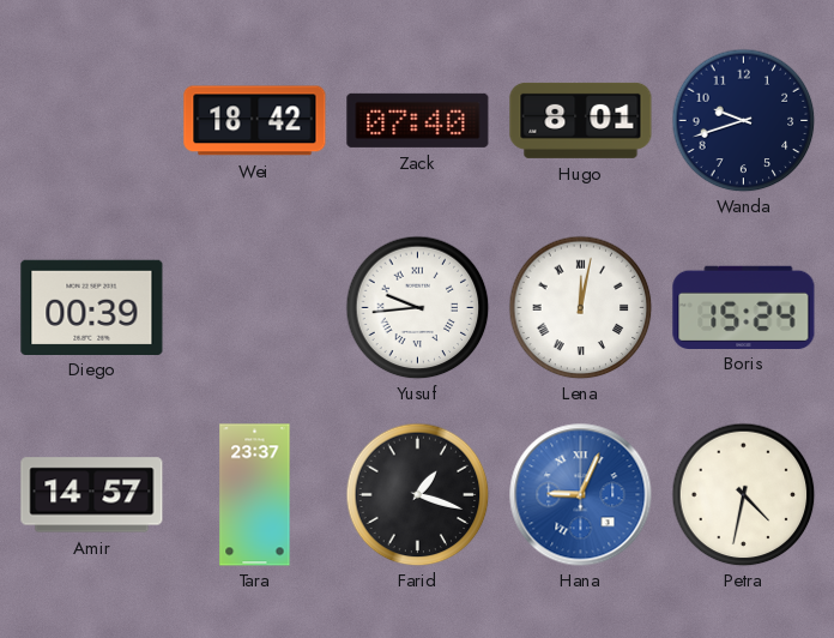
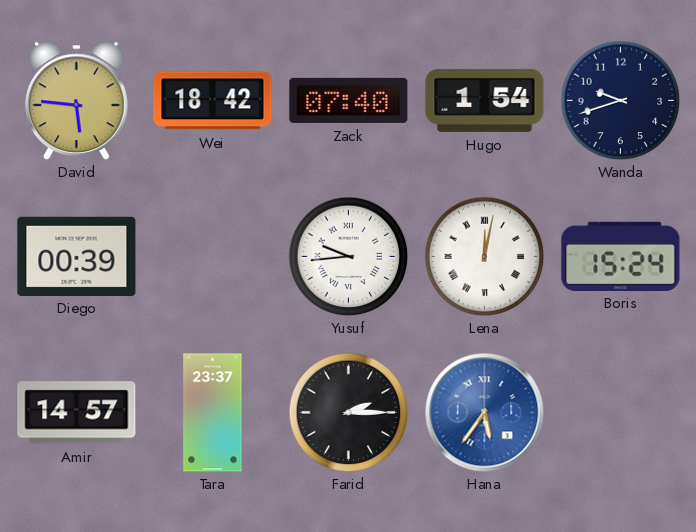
David: none -> 5:46 (76, 101)
Hugo: 8:01 -> 1:54 (485, 100)
Farid: 1:18 -> 2:15 (348, 412)
Hana: 9:04 -> 5:36 (485, 413)
Petra: 4:32 -> none (743, 494)
